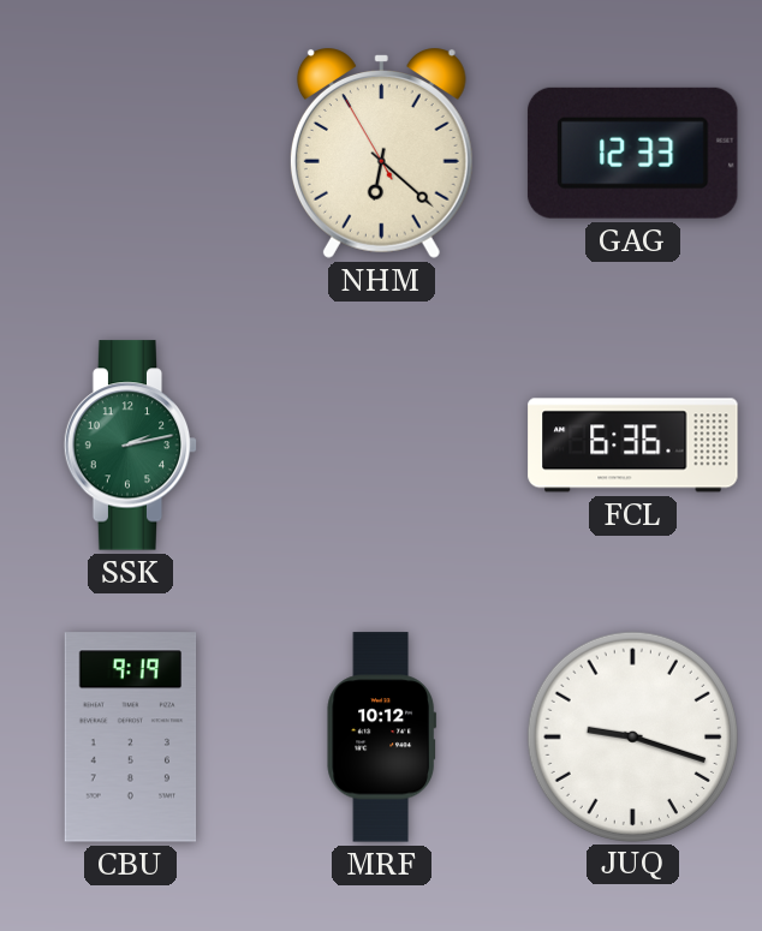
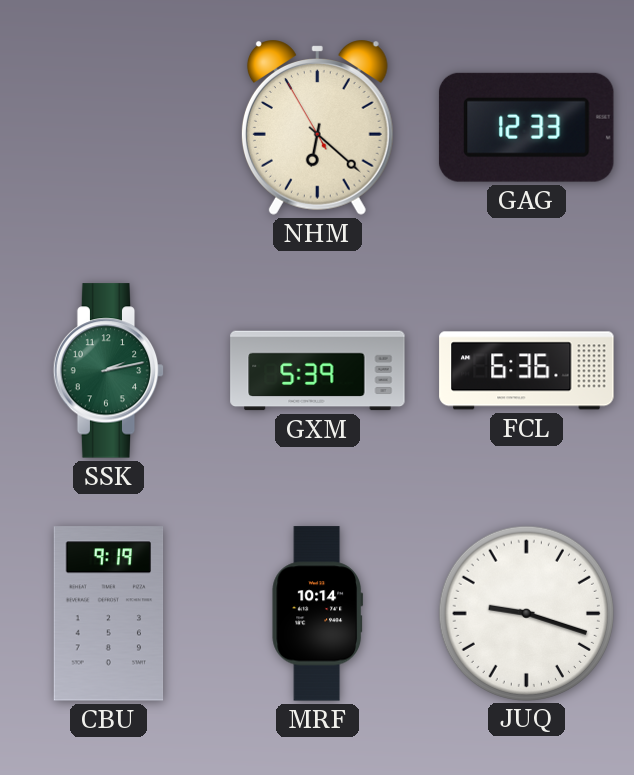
GXM: none -> 5:39 (318, 371)
MRF: 10:12 -> 10:14 (318, 614)
